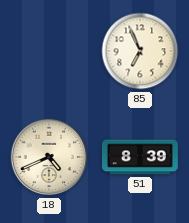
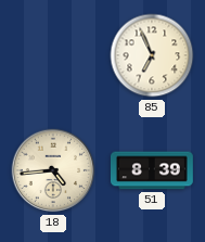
18: 4:41 -> 4:44 (53, 170)
